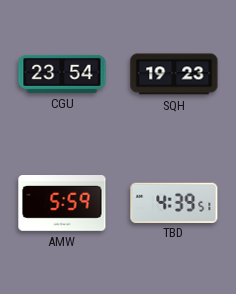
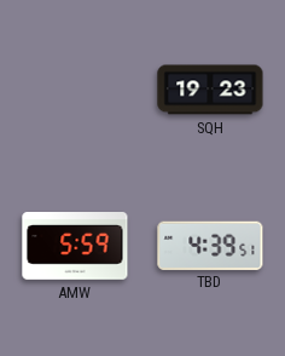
CGU: 23:54 -> none (62, 74)
